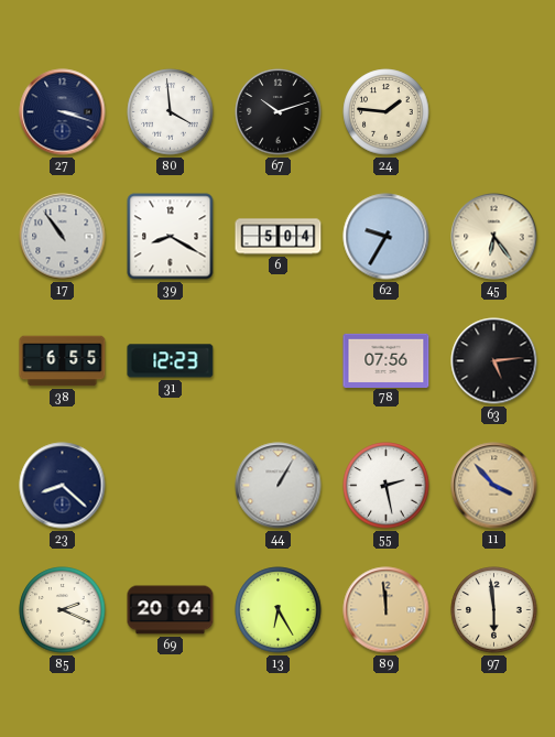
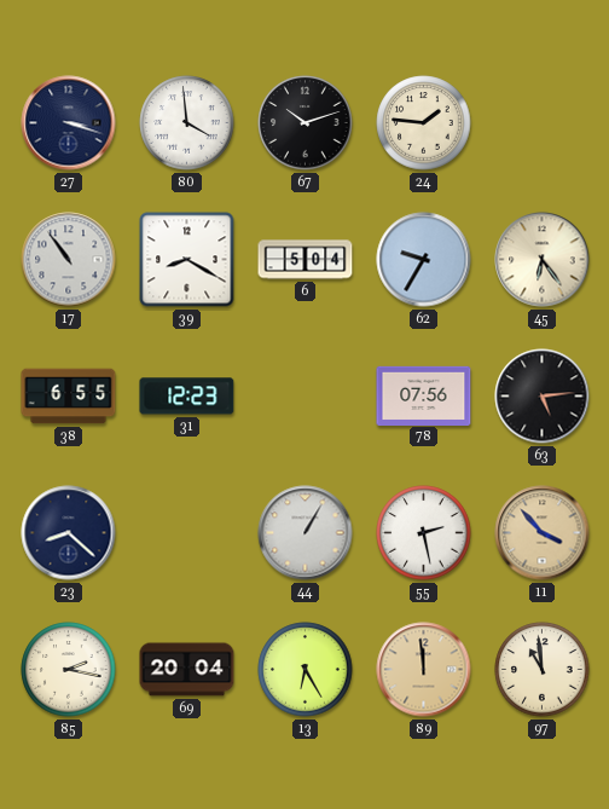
85: 2:19 -> 2:17 (69, 670)
97: 5:59 -> 10:59 (543, 670)
